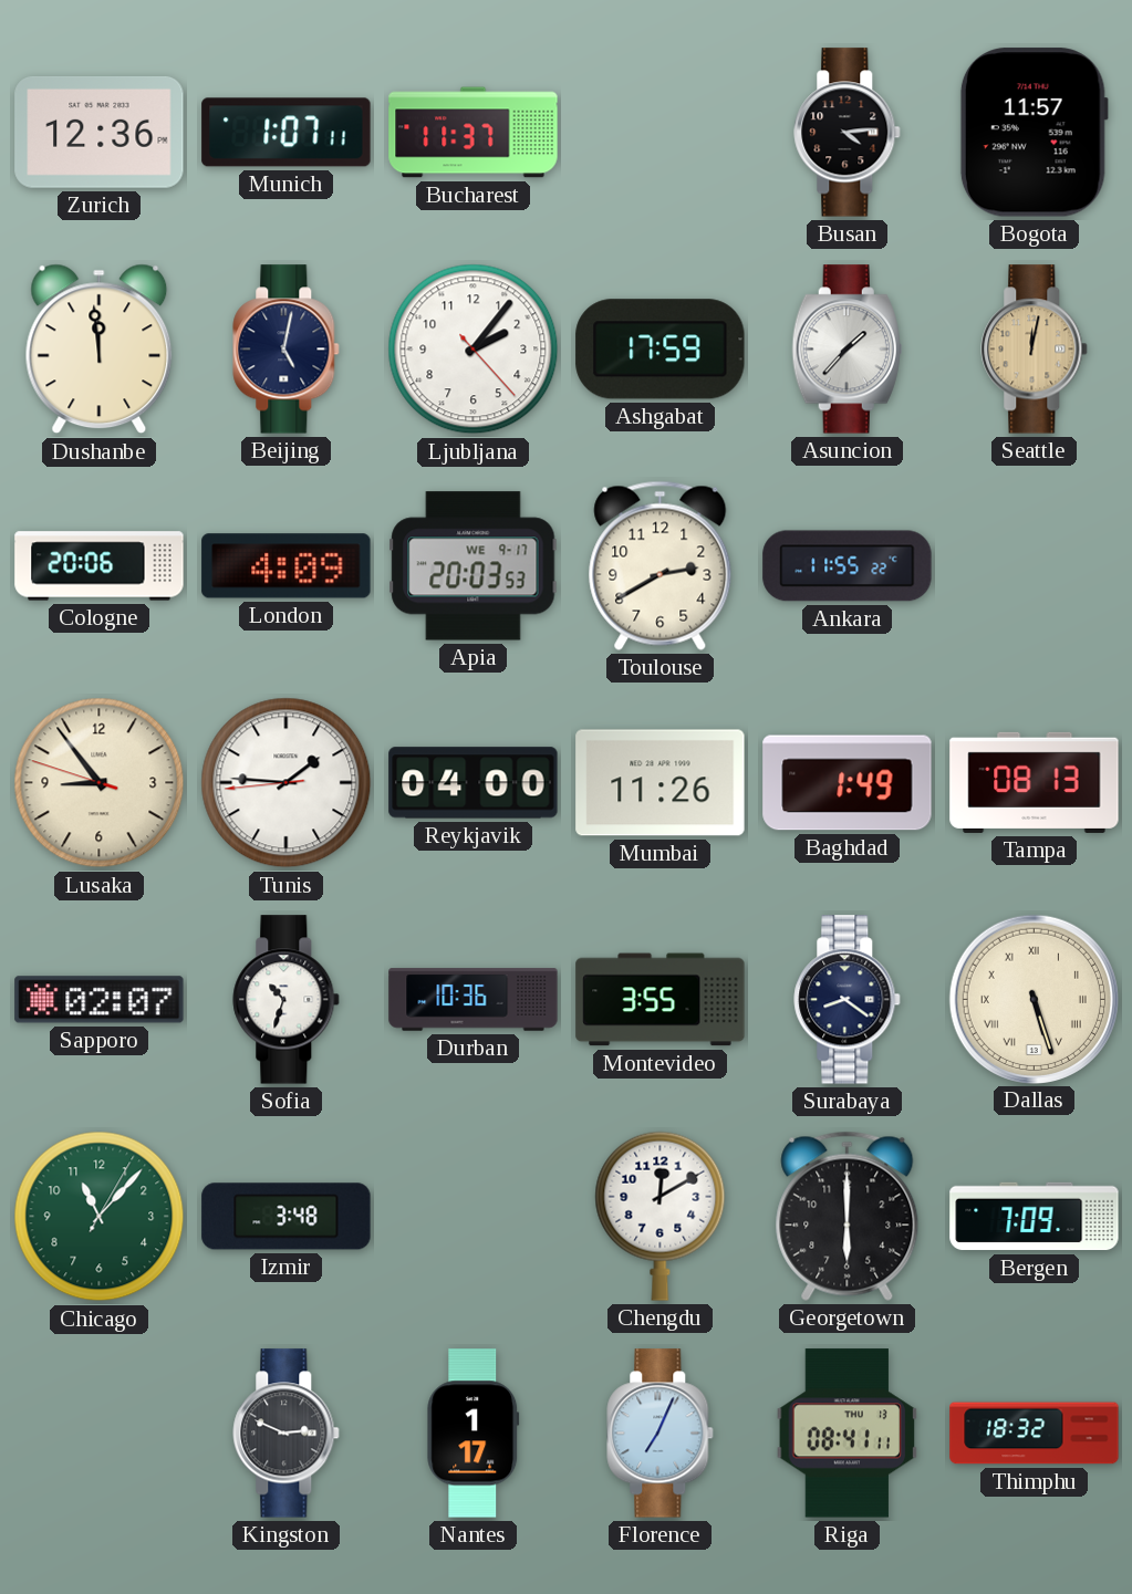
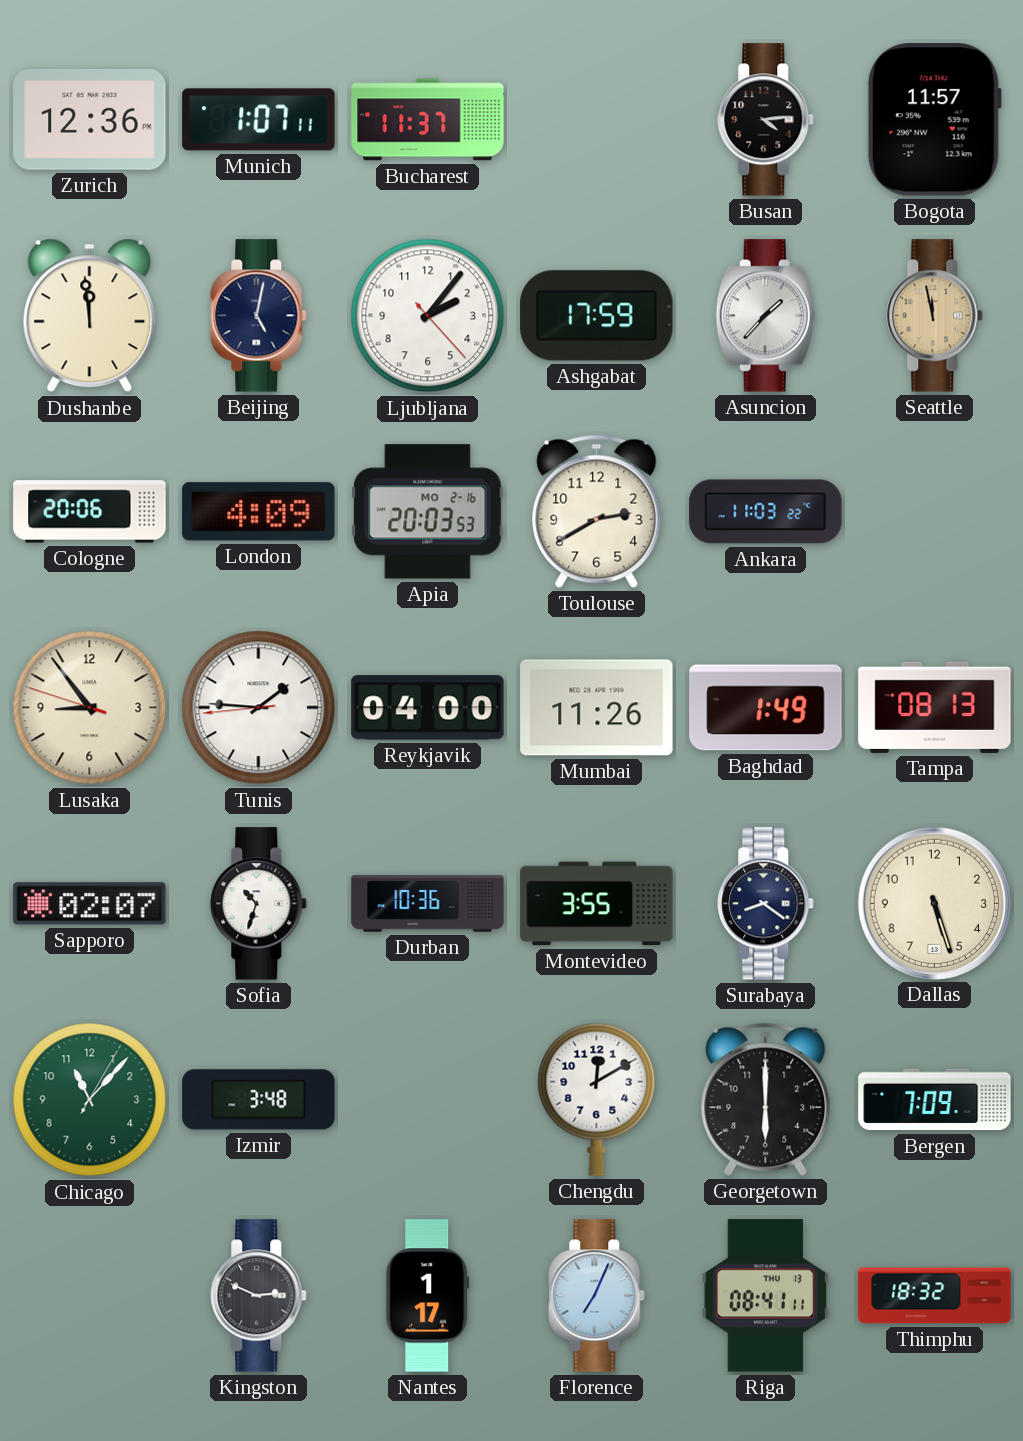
Seattle: 12:02 -> 11:58 (935, 316)
Apia date: WE 9-17 -> MO 2-16 (428, 512)
Ankara: 11:55 -> 11:03 (766, 512)
Dallas numerals: Roman -> Arabic (934, 903)
